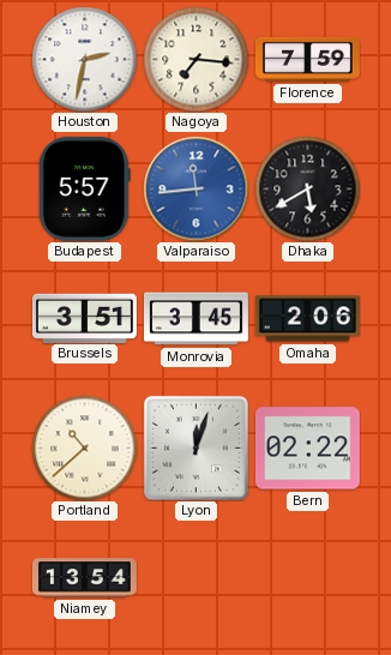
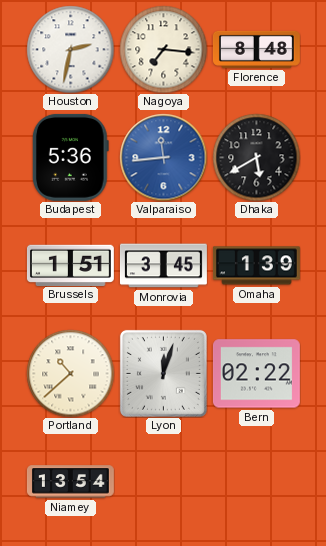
Florence: 7:59 -> 8:48 (256, 49)
Budapest: 5:57 -> 5:36 (70, 157)
Brussels: 3:51 -> 1:51 (70, 265)
Omaha: 2:06 -> 1:39 (256, 266)
